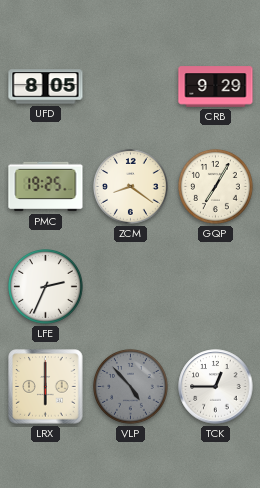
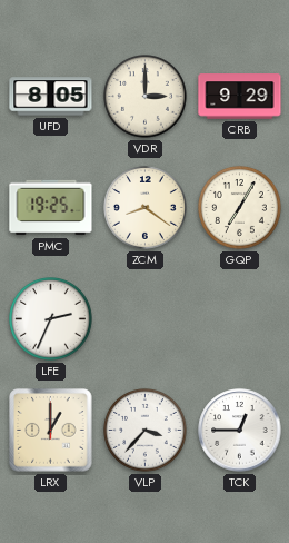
VDR: none -> 3:00 (146, 97)
LRX: 6:00 -> 1:00 (51, 431)
VLP: 4:53 -> 3:37 (146, 431)
VLP dial: grey -> white (146, 431)
